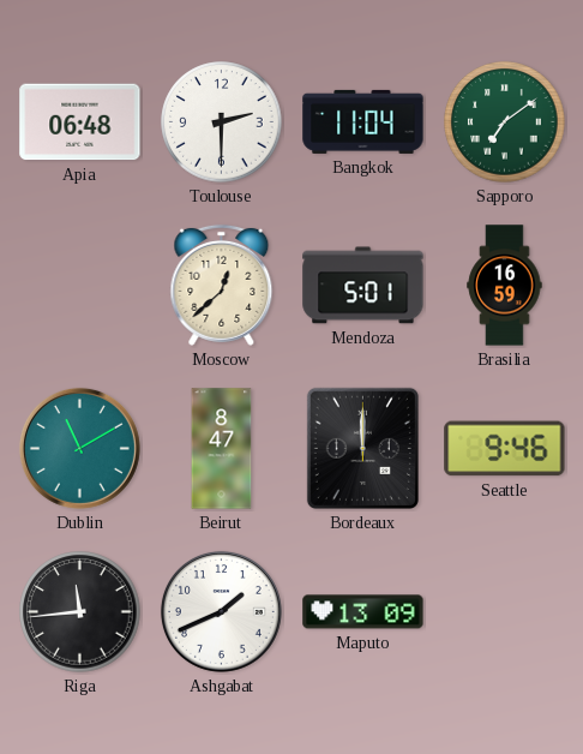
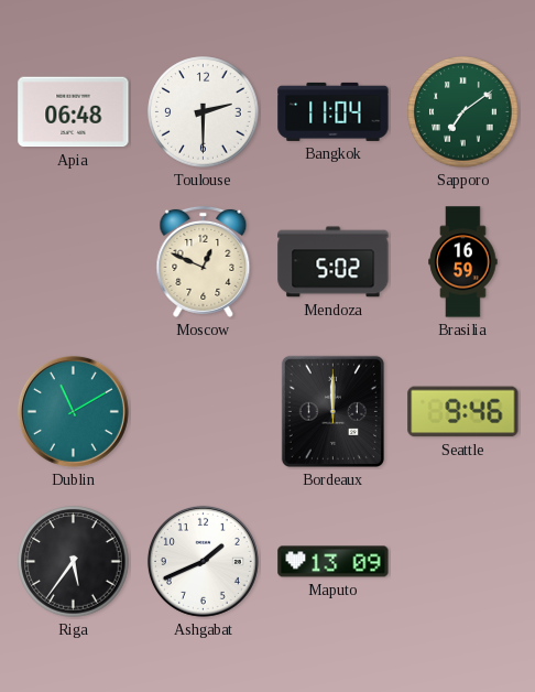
Moscow: 12:38 -> 12:49 (204, 261)
Mendoza: 5:01 -> 5:02 (334, 262)
Beirut: 8:47 -> none (222, 449)
Riga: 11:44 -> 5:36 (74, 562)
